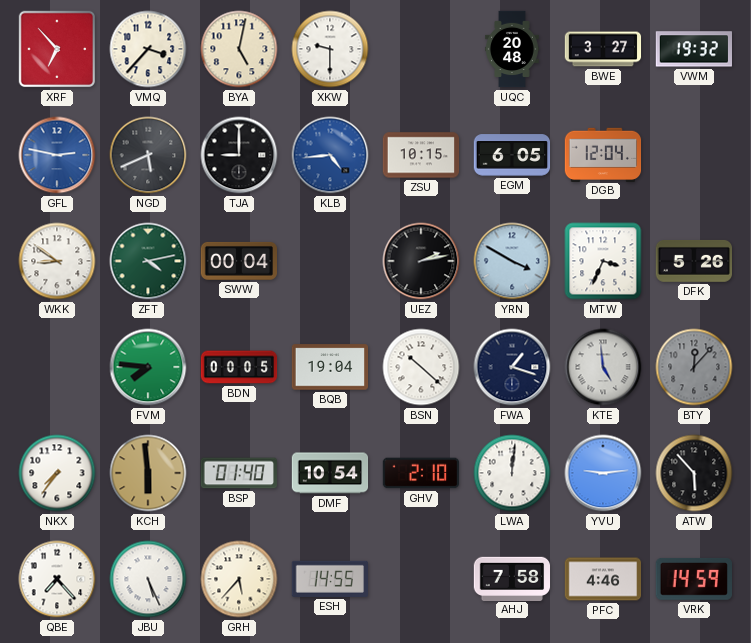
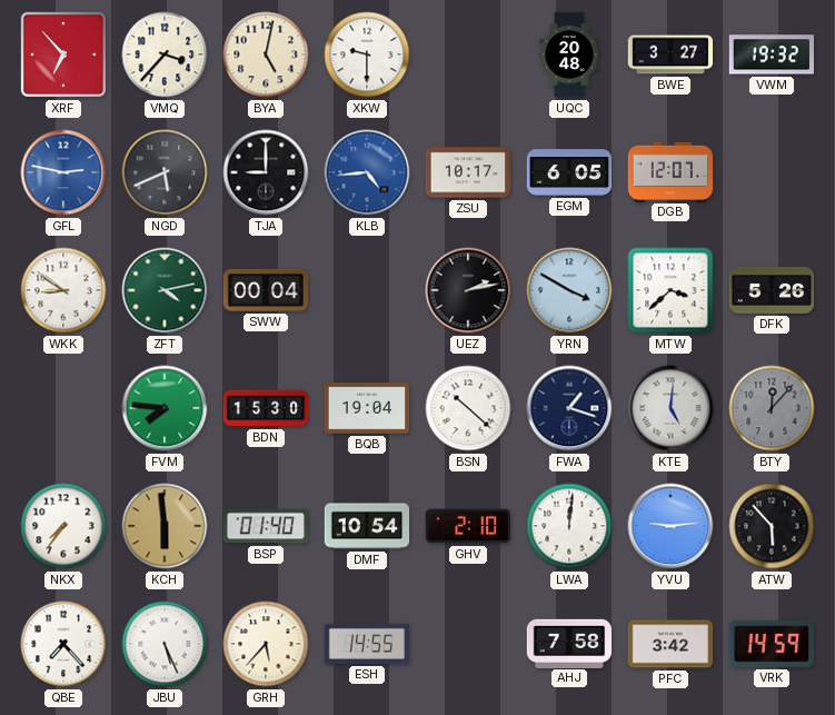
ZSU: 10:15 -> 10:17 (468, 172)
DGB: 12:04 -> 12:07 (670, 171)
MTW: 3:34 -> 3:38 (670, 290)
BDN: 00:05 -> 15:30 (266, 408)
KTE: 4:59 -> 5:01 (670, 408)
PFC: 4:46 -> 3:42 (670, 644)
